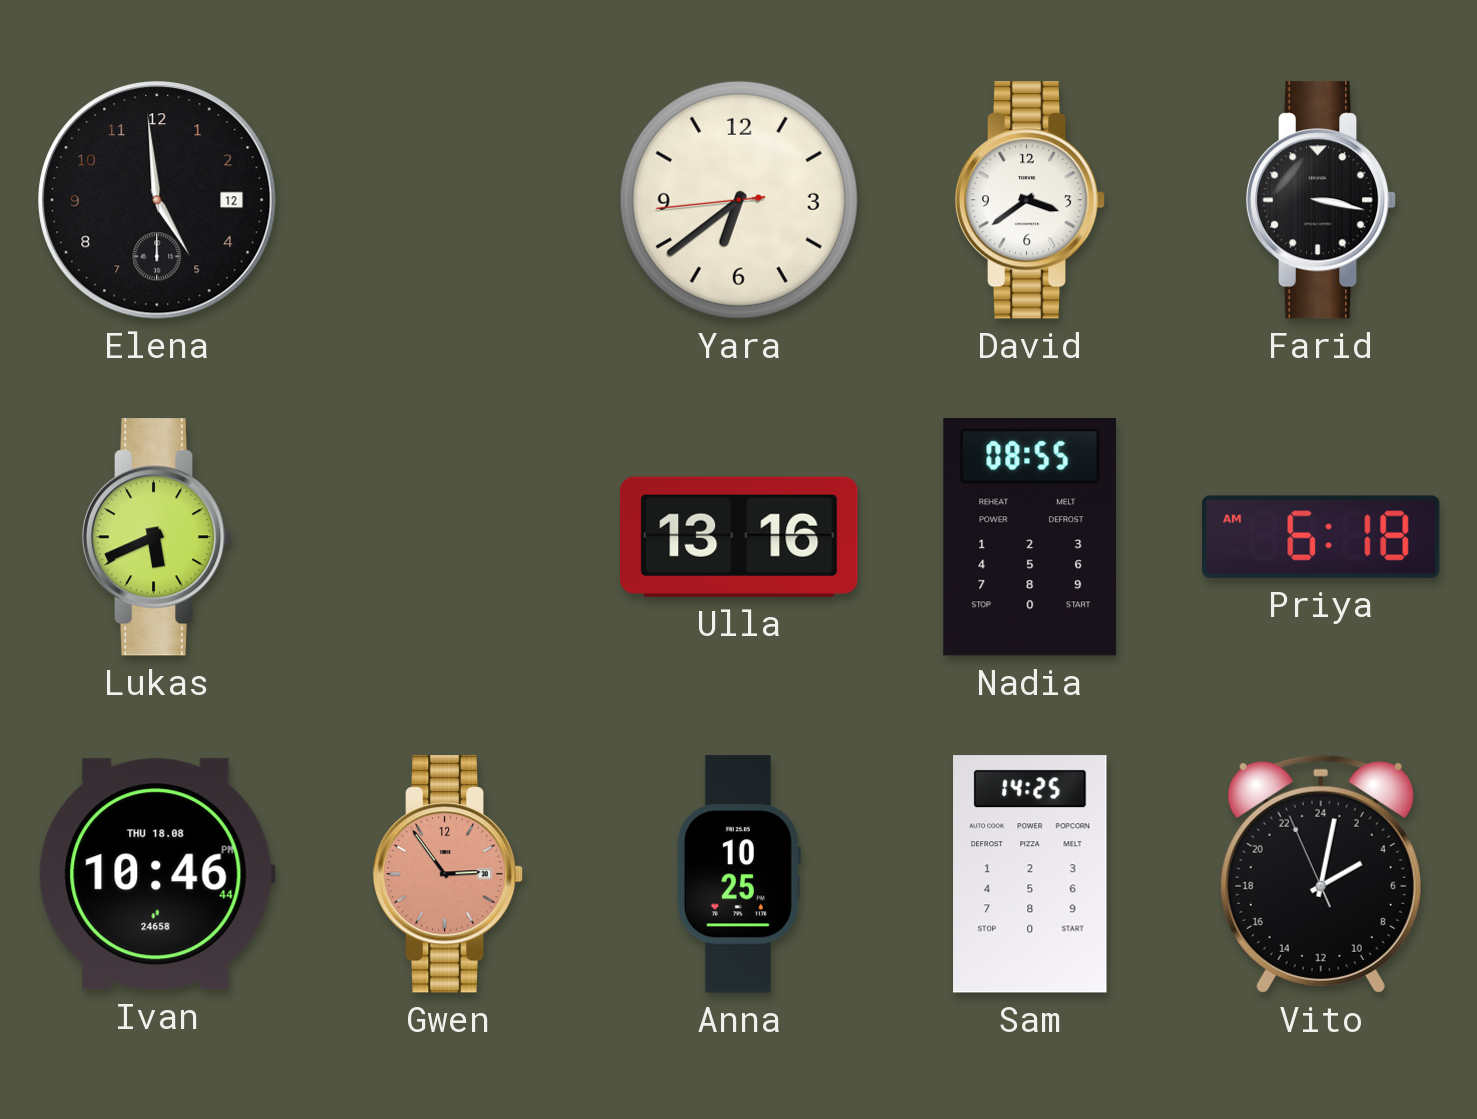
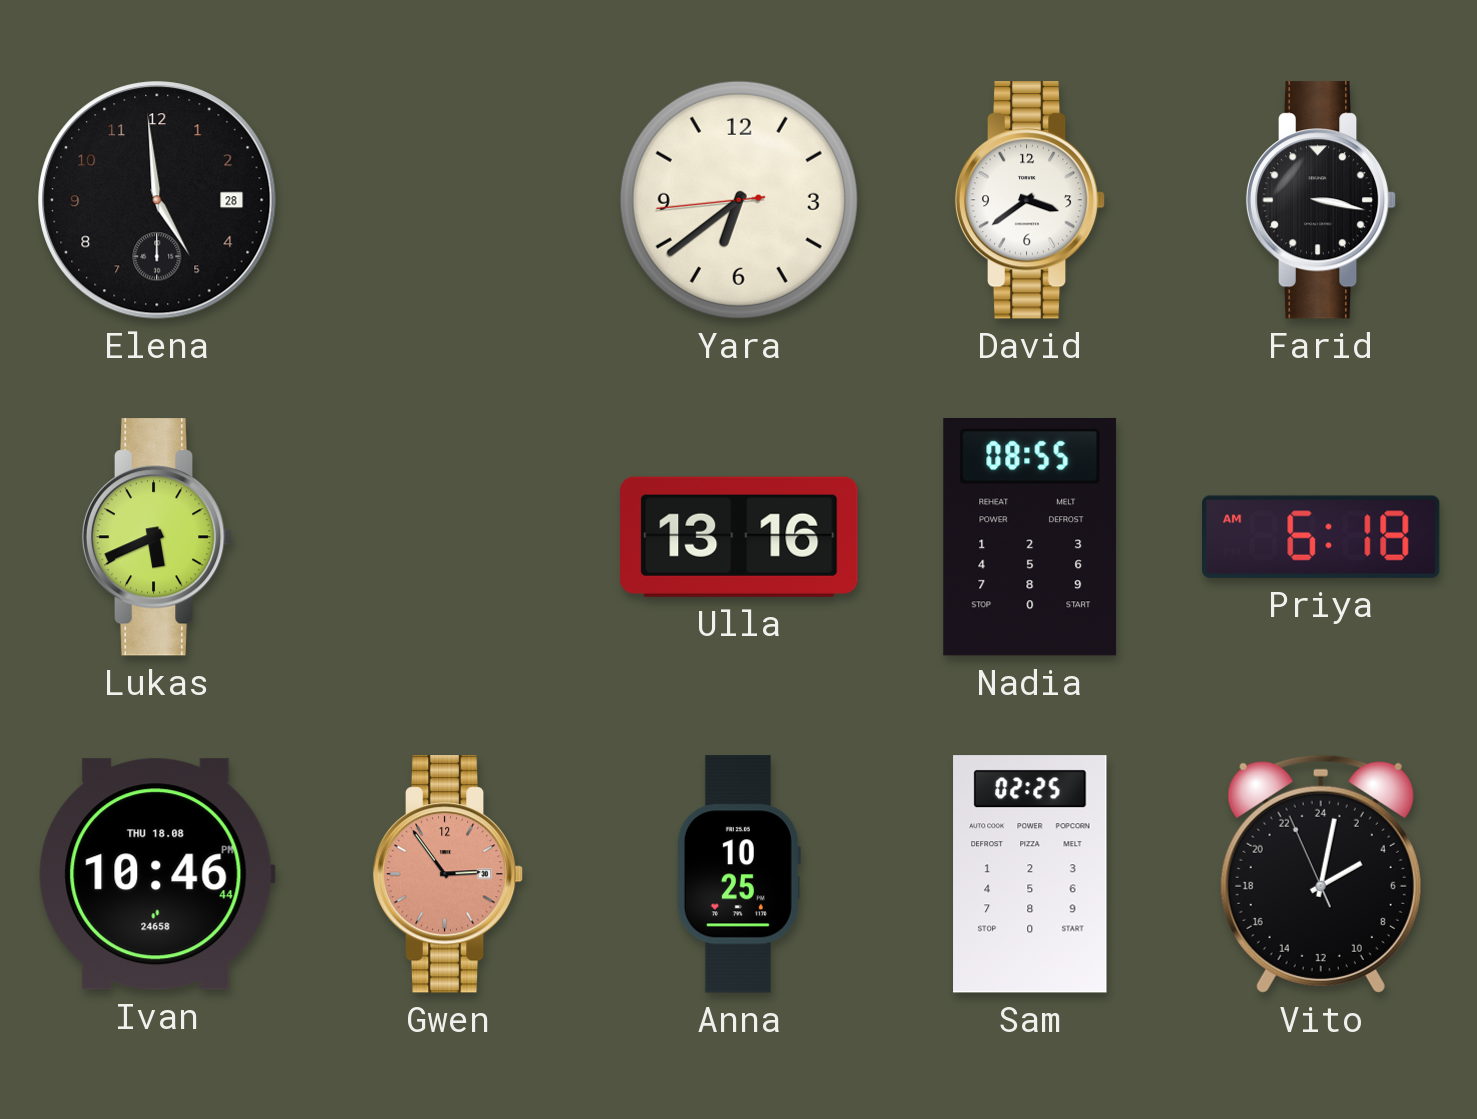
Elena date: 12 -> 28 (157, 200)
Sam: 14:25 -> 02:25 (1030, 874)
